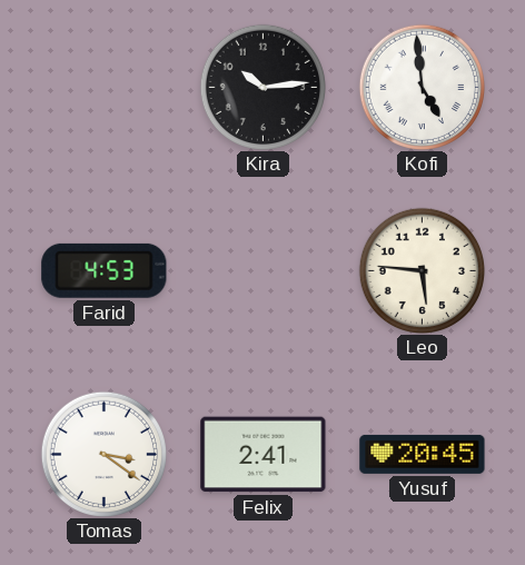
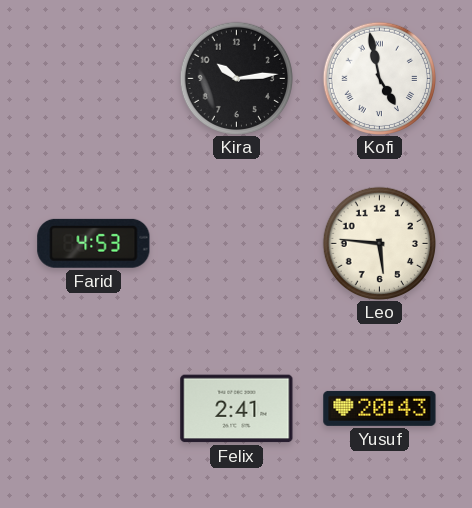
Kofi: 4:59 -> 4:58 (379, 78)
Tomas: 3:21 -> none (103, 454)
Yusuf: 20:45 -> 20:43 (380, 408)
